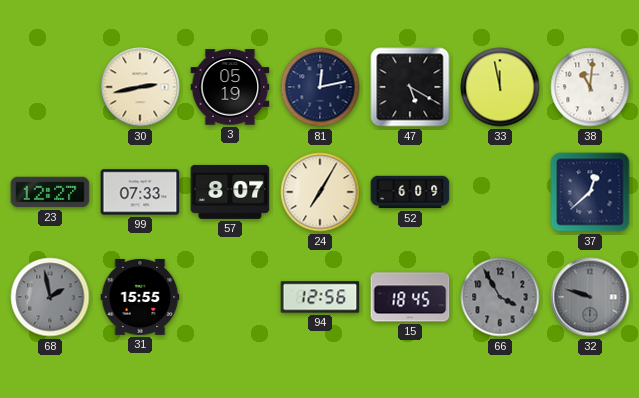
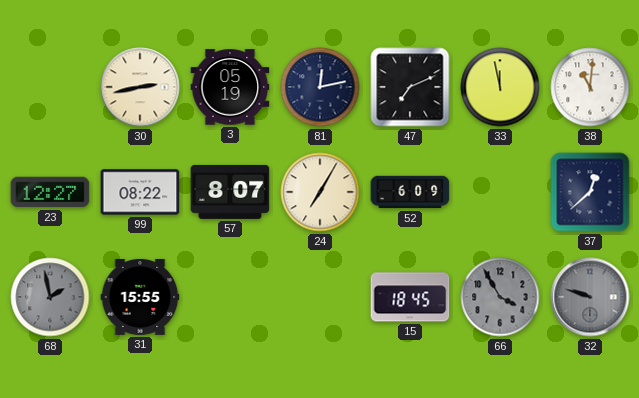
47: 5:20 -> 7:11 (410, 87)
99: 07:33 -> 08:22 (140, 192)
94: 12:56 -> none (320, 297)
